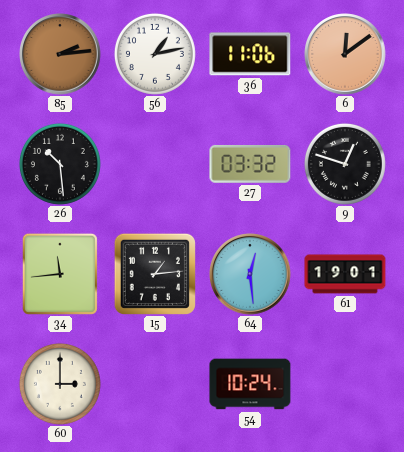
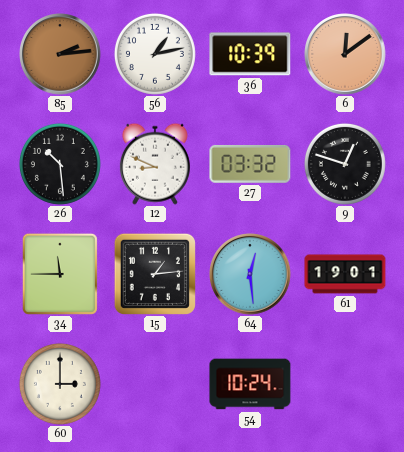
36: 11:06 -> 10:39 (250, 54)
12: none -> 8:49 (155, 164)
34: 11:44 -> 11:45 (60, 274)
